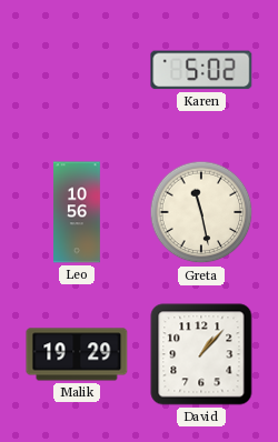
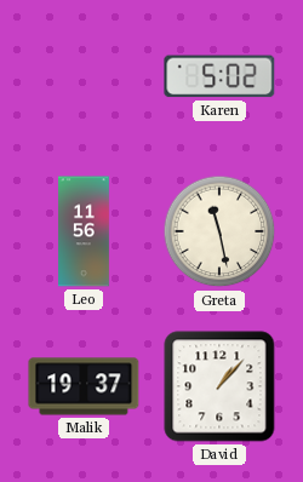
Leo: 10:56 -> 11:56 (85, 231)
Malik: 19:29 -> 19:37 (84, 386)
